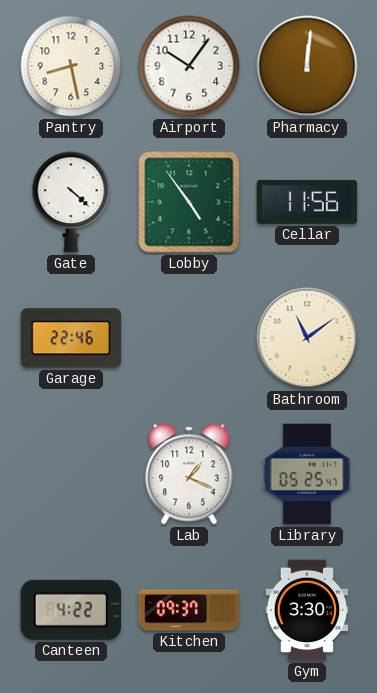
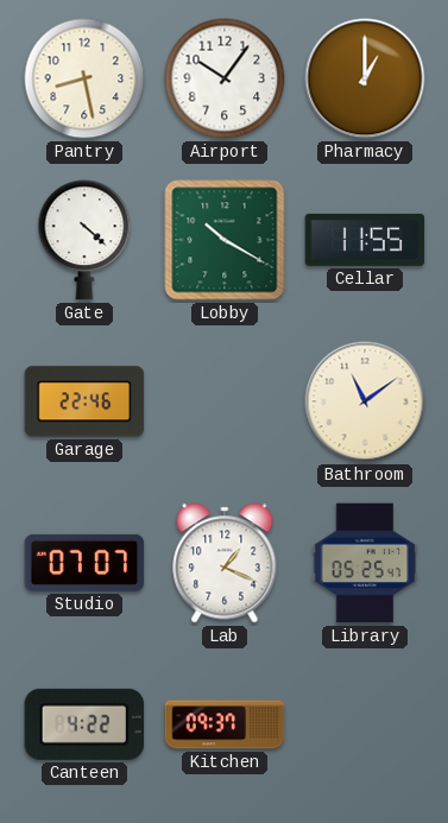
Pharmacy: 12:01 -> 1:00 (365, 78)
Lobby: 4:54 -> 10:20 (225, 240)
Cellar: 11:56 -> 11:55 (365, 240)
Studio: none -> 07:07 (84, 563)
Gym: 3:30 -> none (307, 610)
